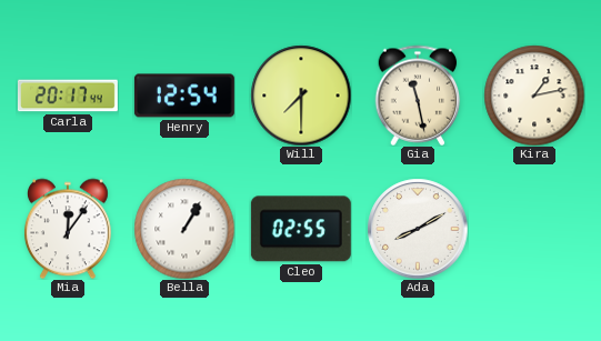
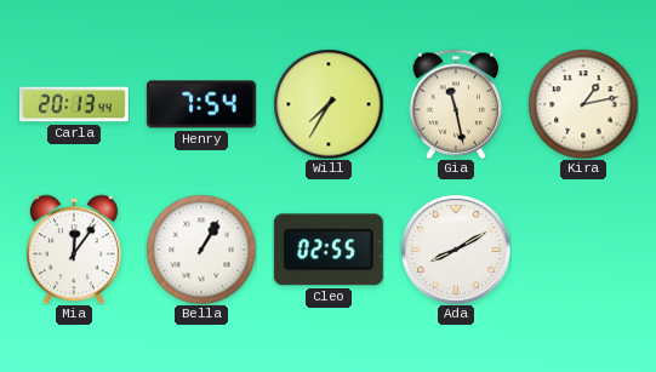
Carla: 20:17 -> 20:13 (74, 104)
Henry: 12:54 -> 7:54 (201, 104)
Will: 7:30 -> 7:35 (329, 104)
